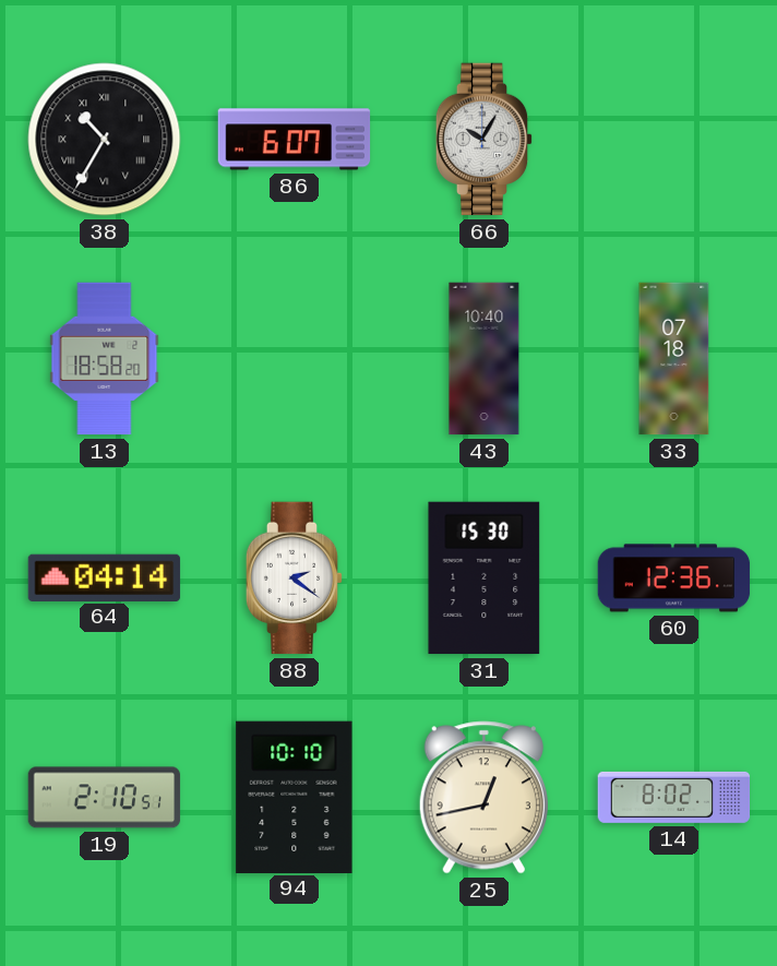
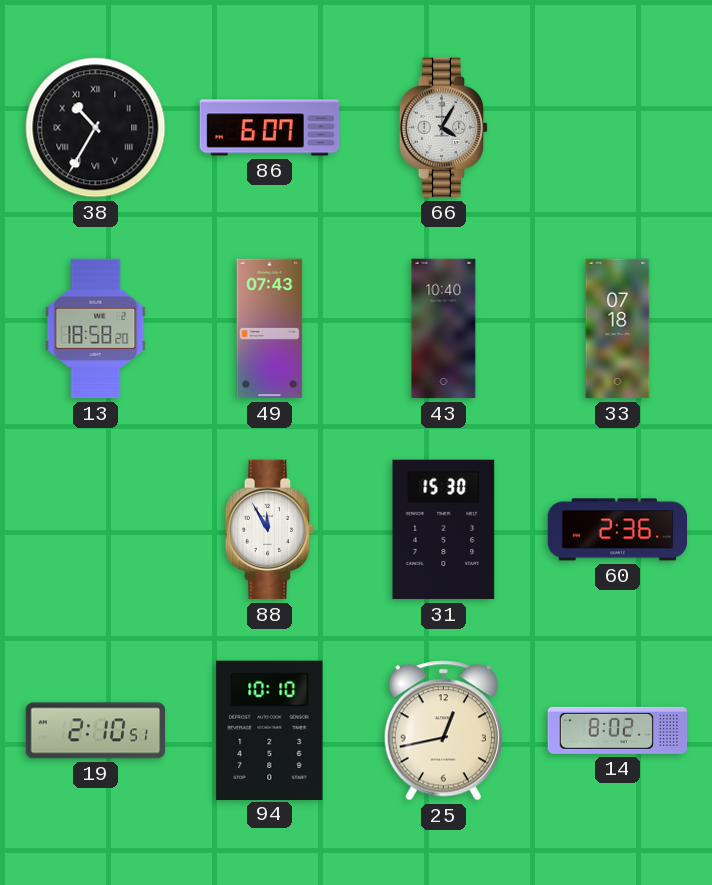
66: 10:05 -> 4:05 (444, 128)
49: none -> 07:43 (270, 329)
64: 04:14 -> none (105, 577)
88: 2:21 -> 11:55 (270, 530)
60: 12:36 -> 2:36 (618, 530)
